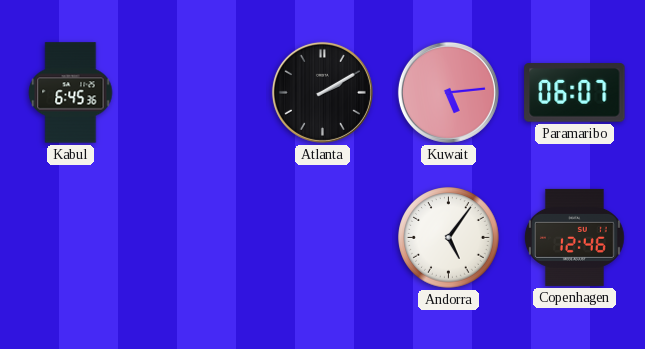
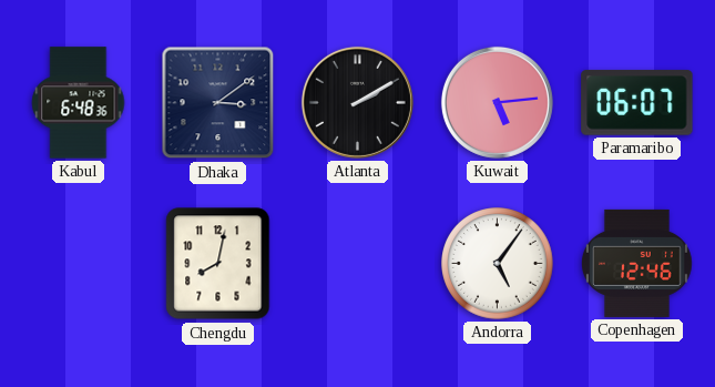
Kabul: 6:45 -> 6:48 (79, 103)
Dhaka: none -> 3:09 (218, 103)
Chengdu: none -> 8:02 (218, 264)
